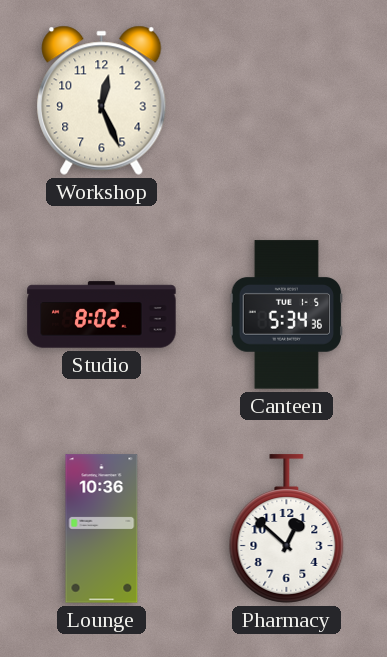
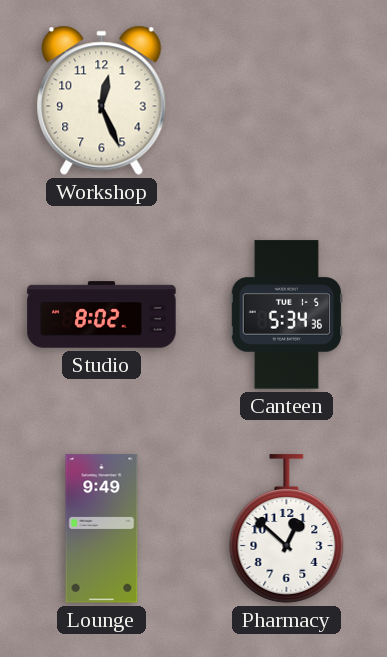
Lounge: 10:36 -> 9:49 (102, 529)
